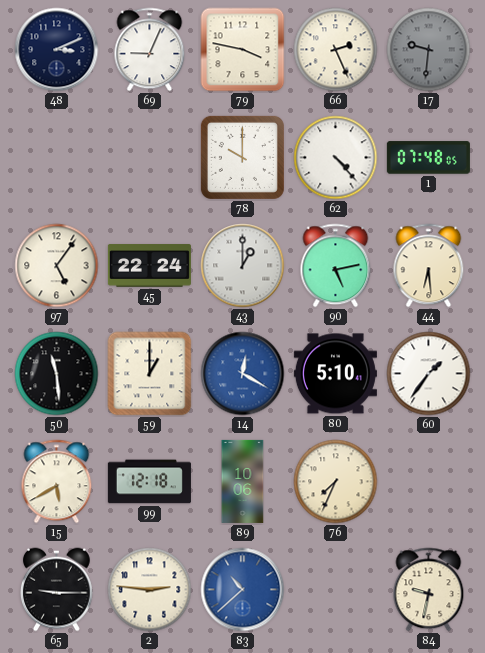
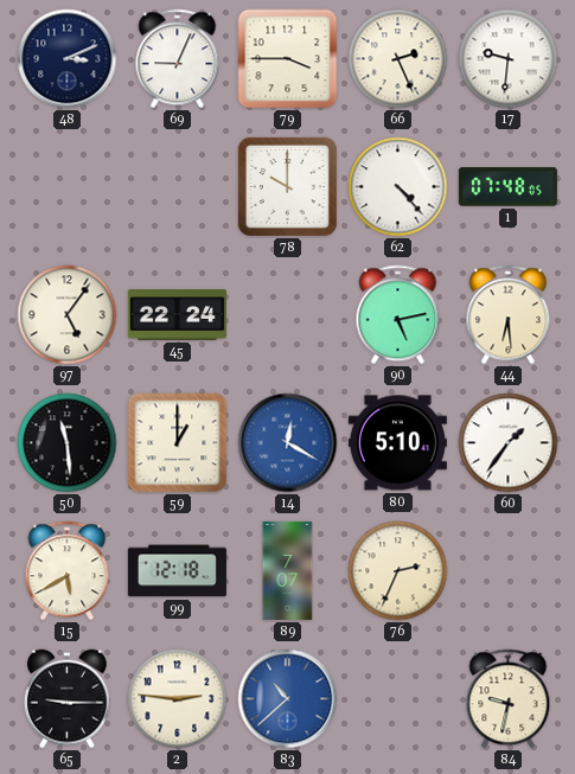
79: 3:47 -> 3:45 (288, 59)
17 dial: grey -> white (509, 59)
43: 1:00 -> none (243, 266)
89: 10:06 -> 7:07 (288, 570)
76: 7:34 -> 2:34 (398, 571)
